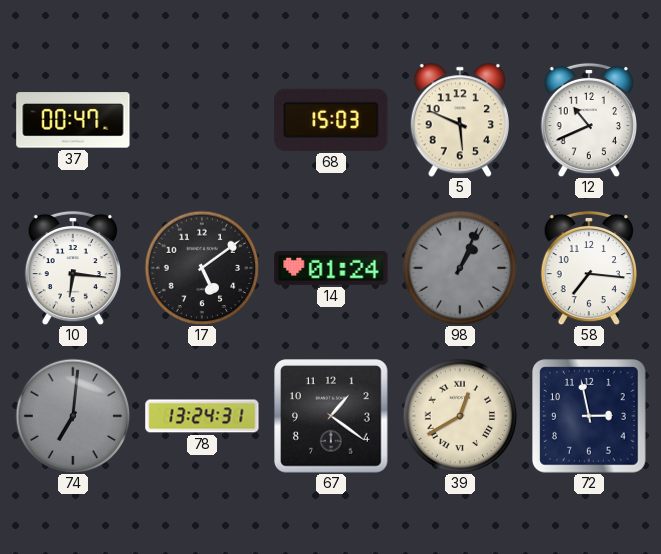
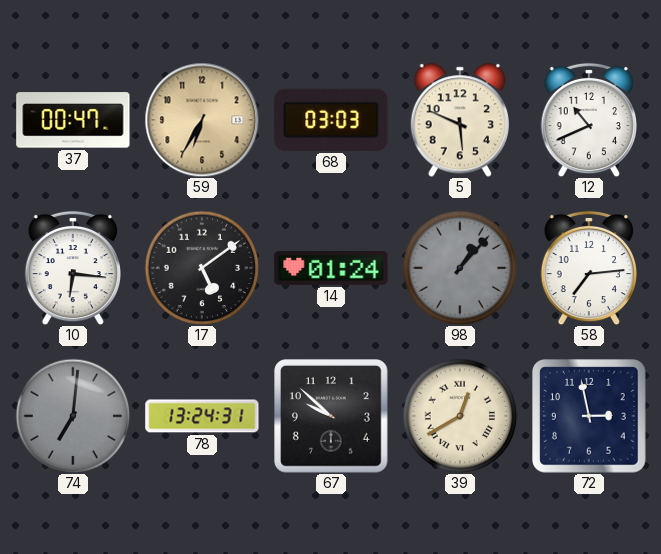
59: none -> 6:35 (202, 120)
68: 15:03 -> 03:03 (331, 120)
98: 1:04 -> 1:07 (460, 268)
58: 7:16 -> 7:14 (589, 268)
67: 1:21 -> 9:52 (331, 416)
